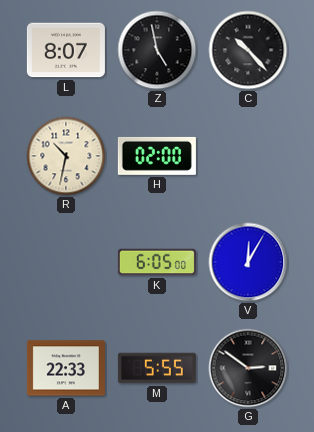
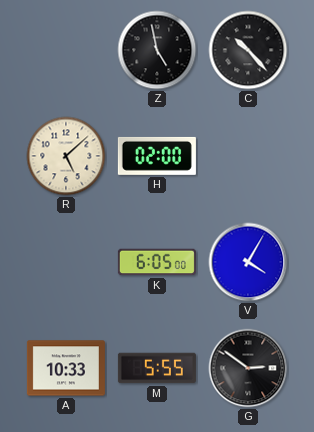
L: 8:07 -> none (66, 50)
R: 10:32 -> 5:08 (66, 156)
V: 12:05 -> 4:05 (248, 262)
A: 22:33 -> 10:33 (66, 368)
